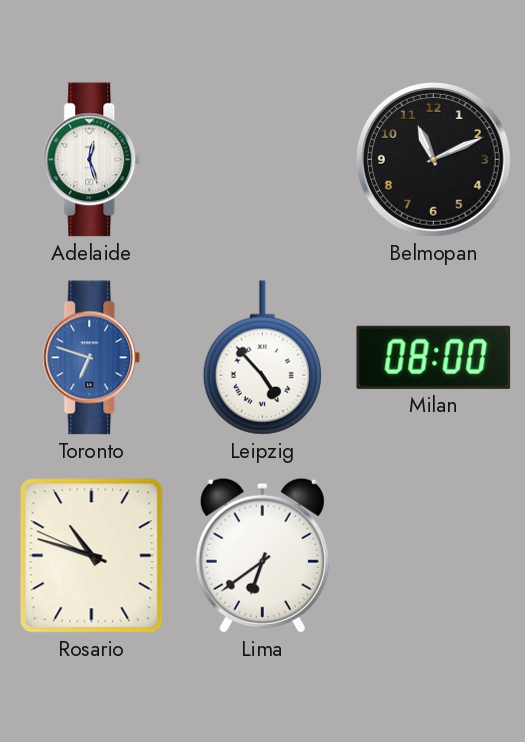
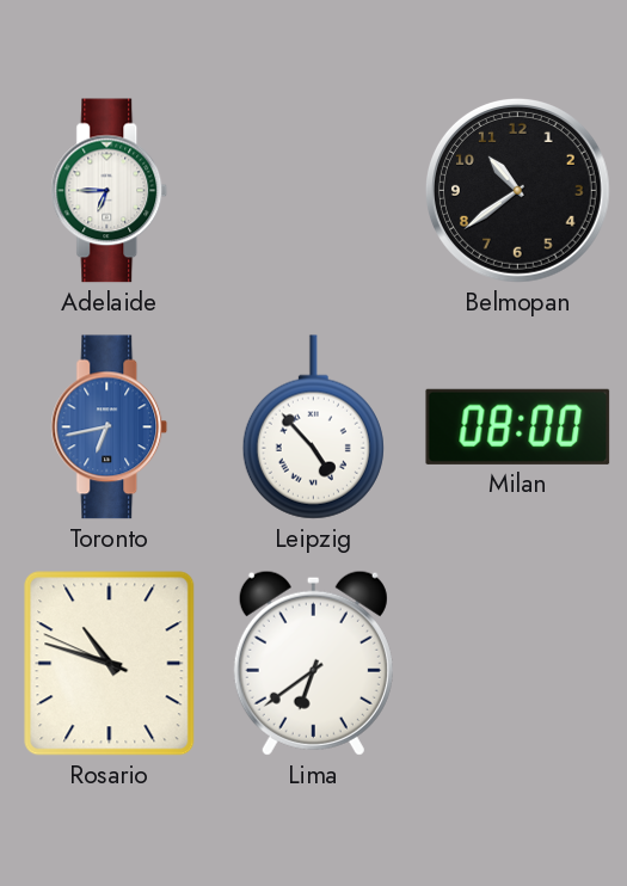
Adelaide: 12:27 -> 6:45 (110, 191)
Belmopan: 11:11 -> 10:39 (518, 191)
Toronto: 6:48 -> 6:43 (110, 427)
